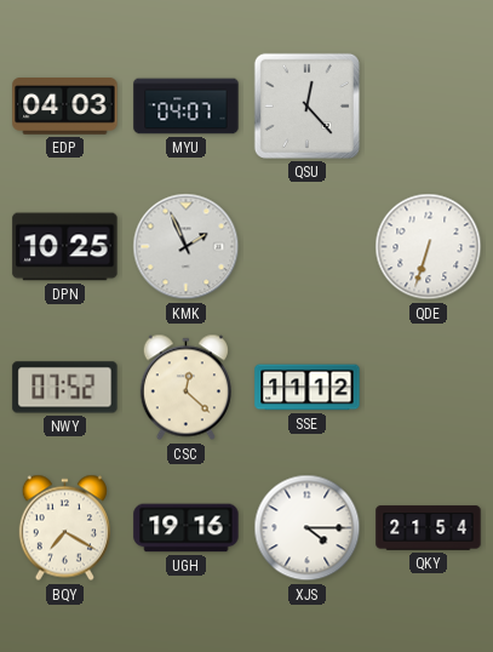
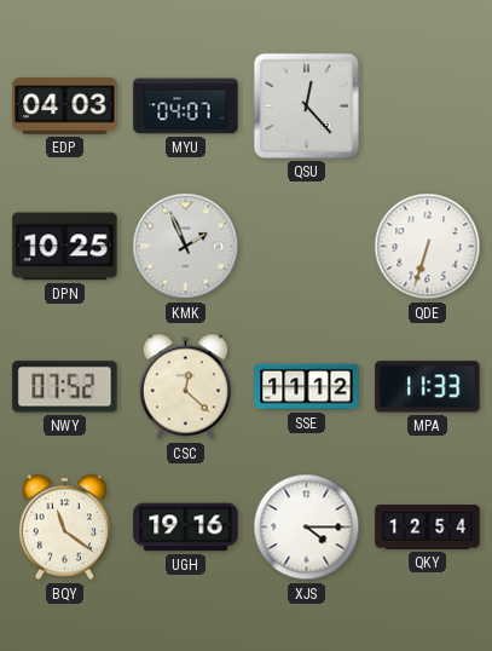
MPA: none -> 11:33 (428, 387)
BQY: 7:20 -> 11:21 (64, 528)
QKY: 21:54 -> 12:54 (428, 528)
